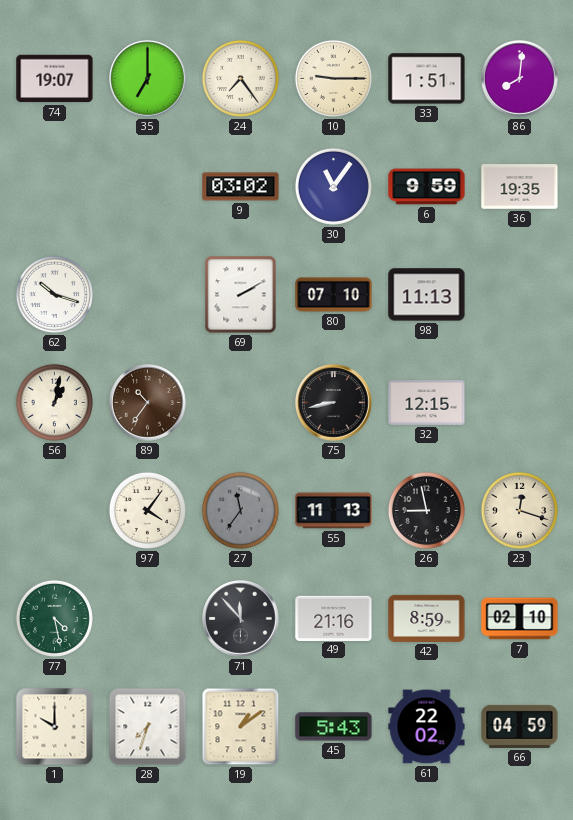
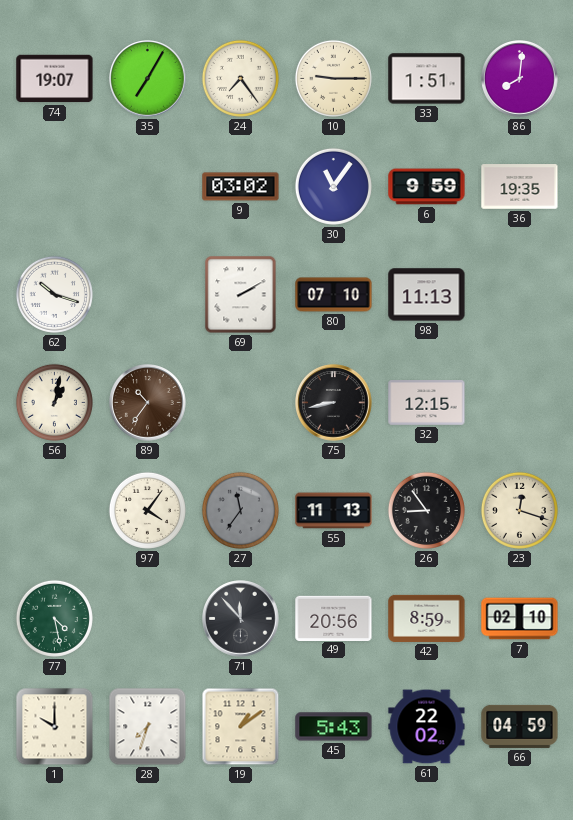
35: 7:00 -> 7:05 (148, 79)
26: 8:58 -> 8:54 (426, 510)
49: 21:16 -> 20:56 (334, 618)
